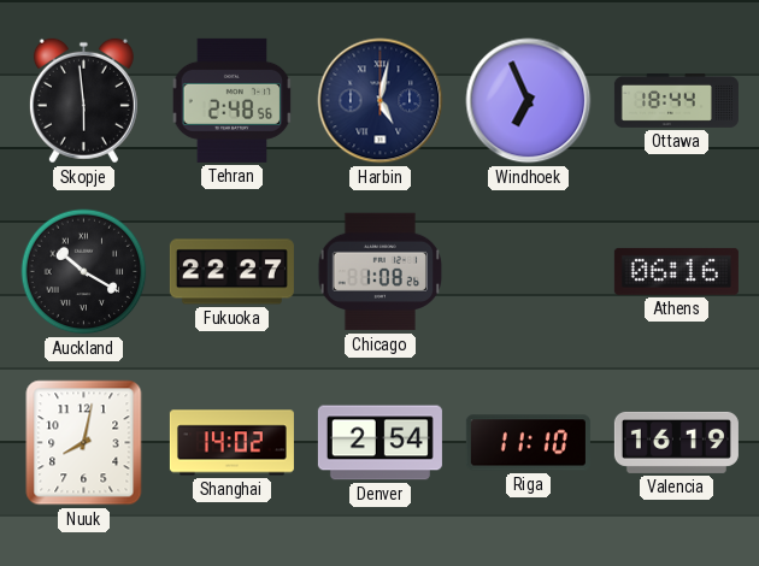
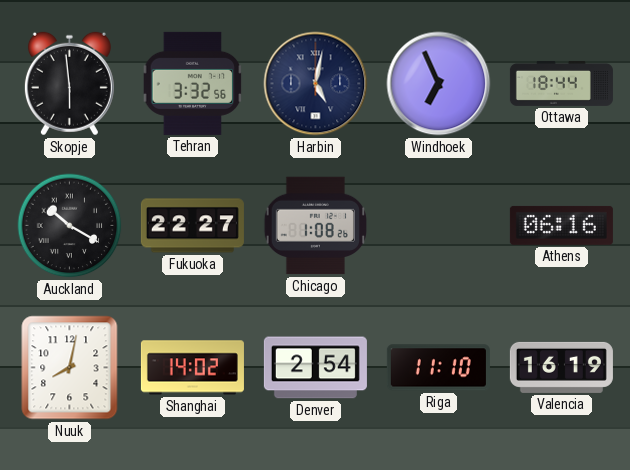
Tehran: 2:48 -> 3:32 (193, 83)
